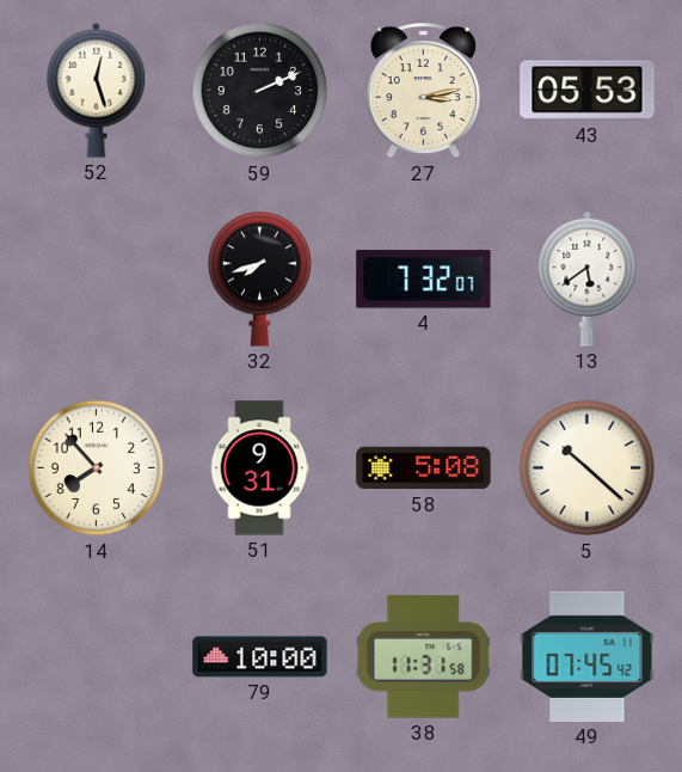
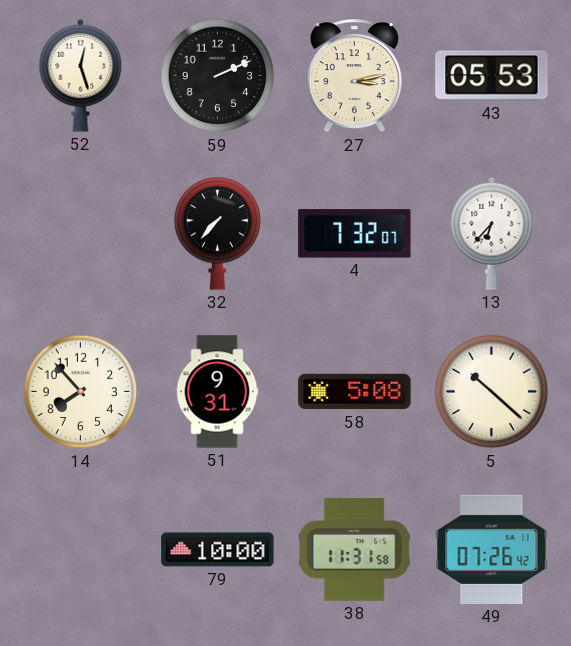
32: 7:42 -> 7:37 (218, 233)
13: 5:39 -> 6:37 (492, 233)
49: 07:45 -> 07:26 (492, 549)
